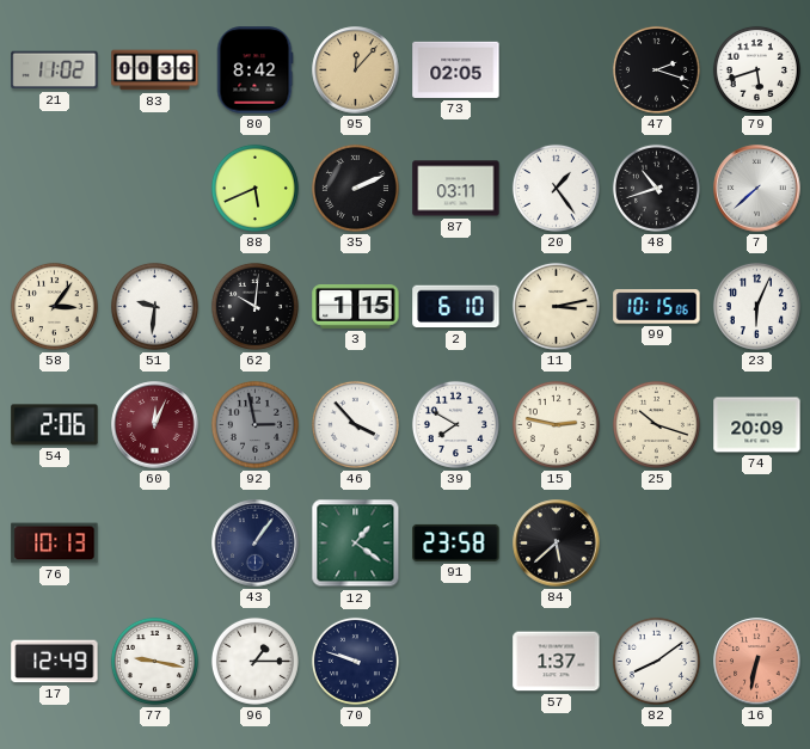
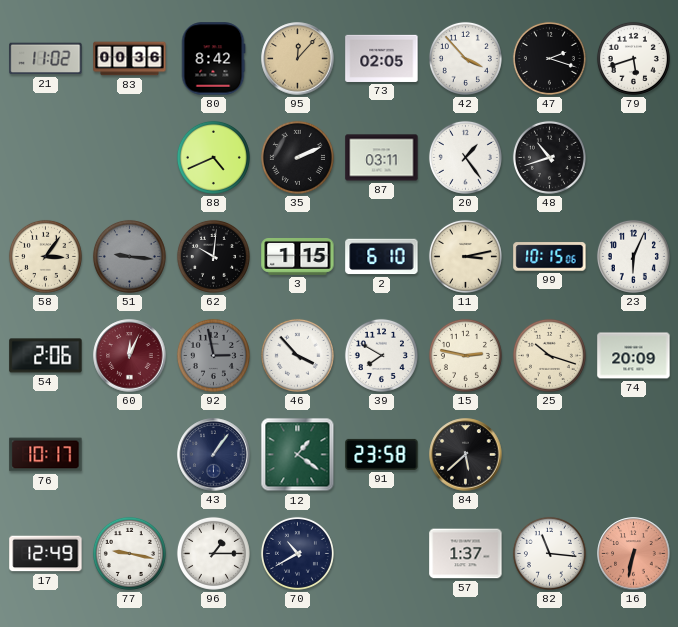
42: none -> 3:53 (465, 58)
88: 5:41 -> 4:41 (213, 157)
7: 7:38 -> none (757, 189)
51: 9:31 -> 9:16 (129, 256)
51 dial: white -> grey (129, 256)
76: 10:13 -> 10:17 (46, 455)
70: 9:48 -> 10:40 (297, 553)
82: 8:09 -> 11:16 (549, 553)
